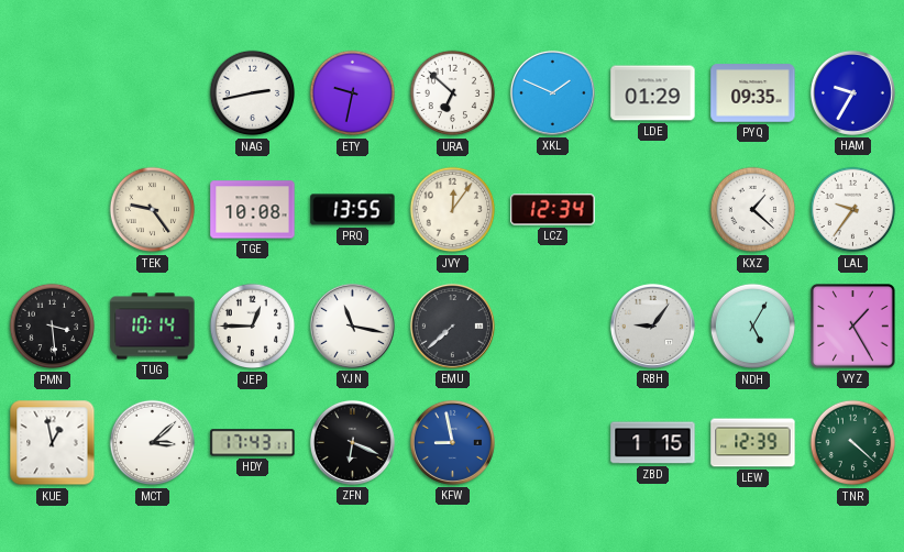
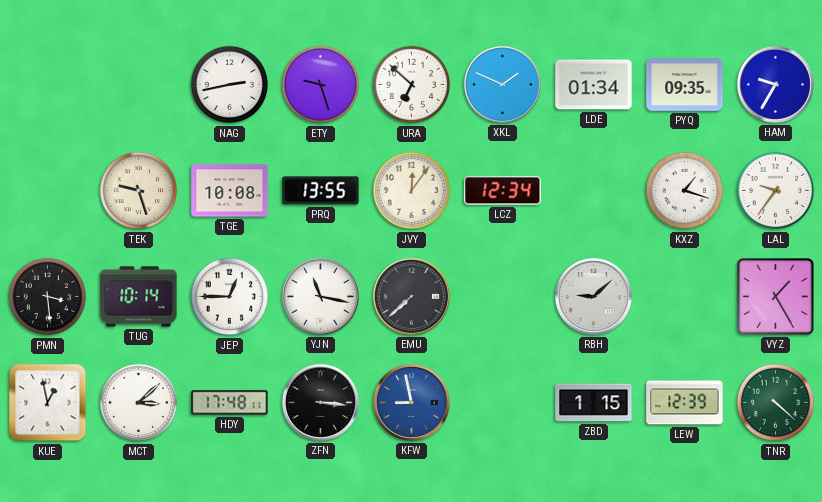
ETY: 9:32 -> 9:27 (321, 85)
LDE: 01:29 -> 01:34 (594, 85)
TEK: 9:24 -> 9:27 (139, 191)
KXZ: 1:22 -> 1:18 (685, 191)
RBH: 9:06 -> 9:08 (593, 296)
NDH: 5:05 -> none (753, 327)
HDY: 17:43 -> 17:48 (230, 403)
ZFN: 6:19 -> 3:16 (320, 402)
